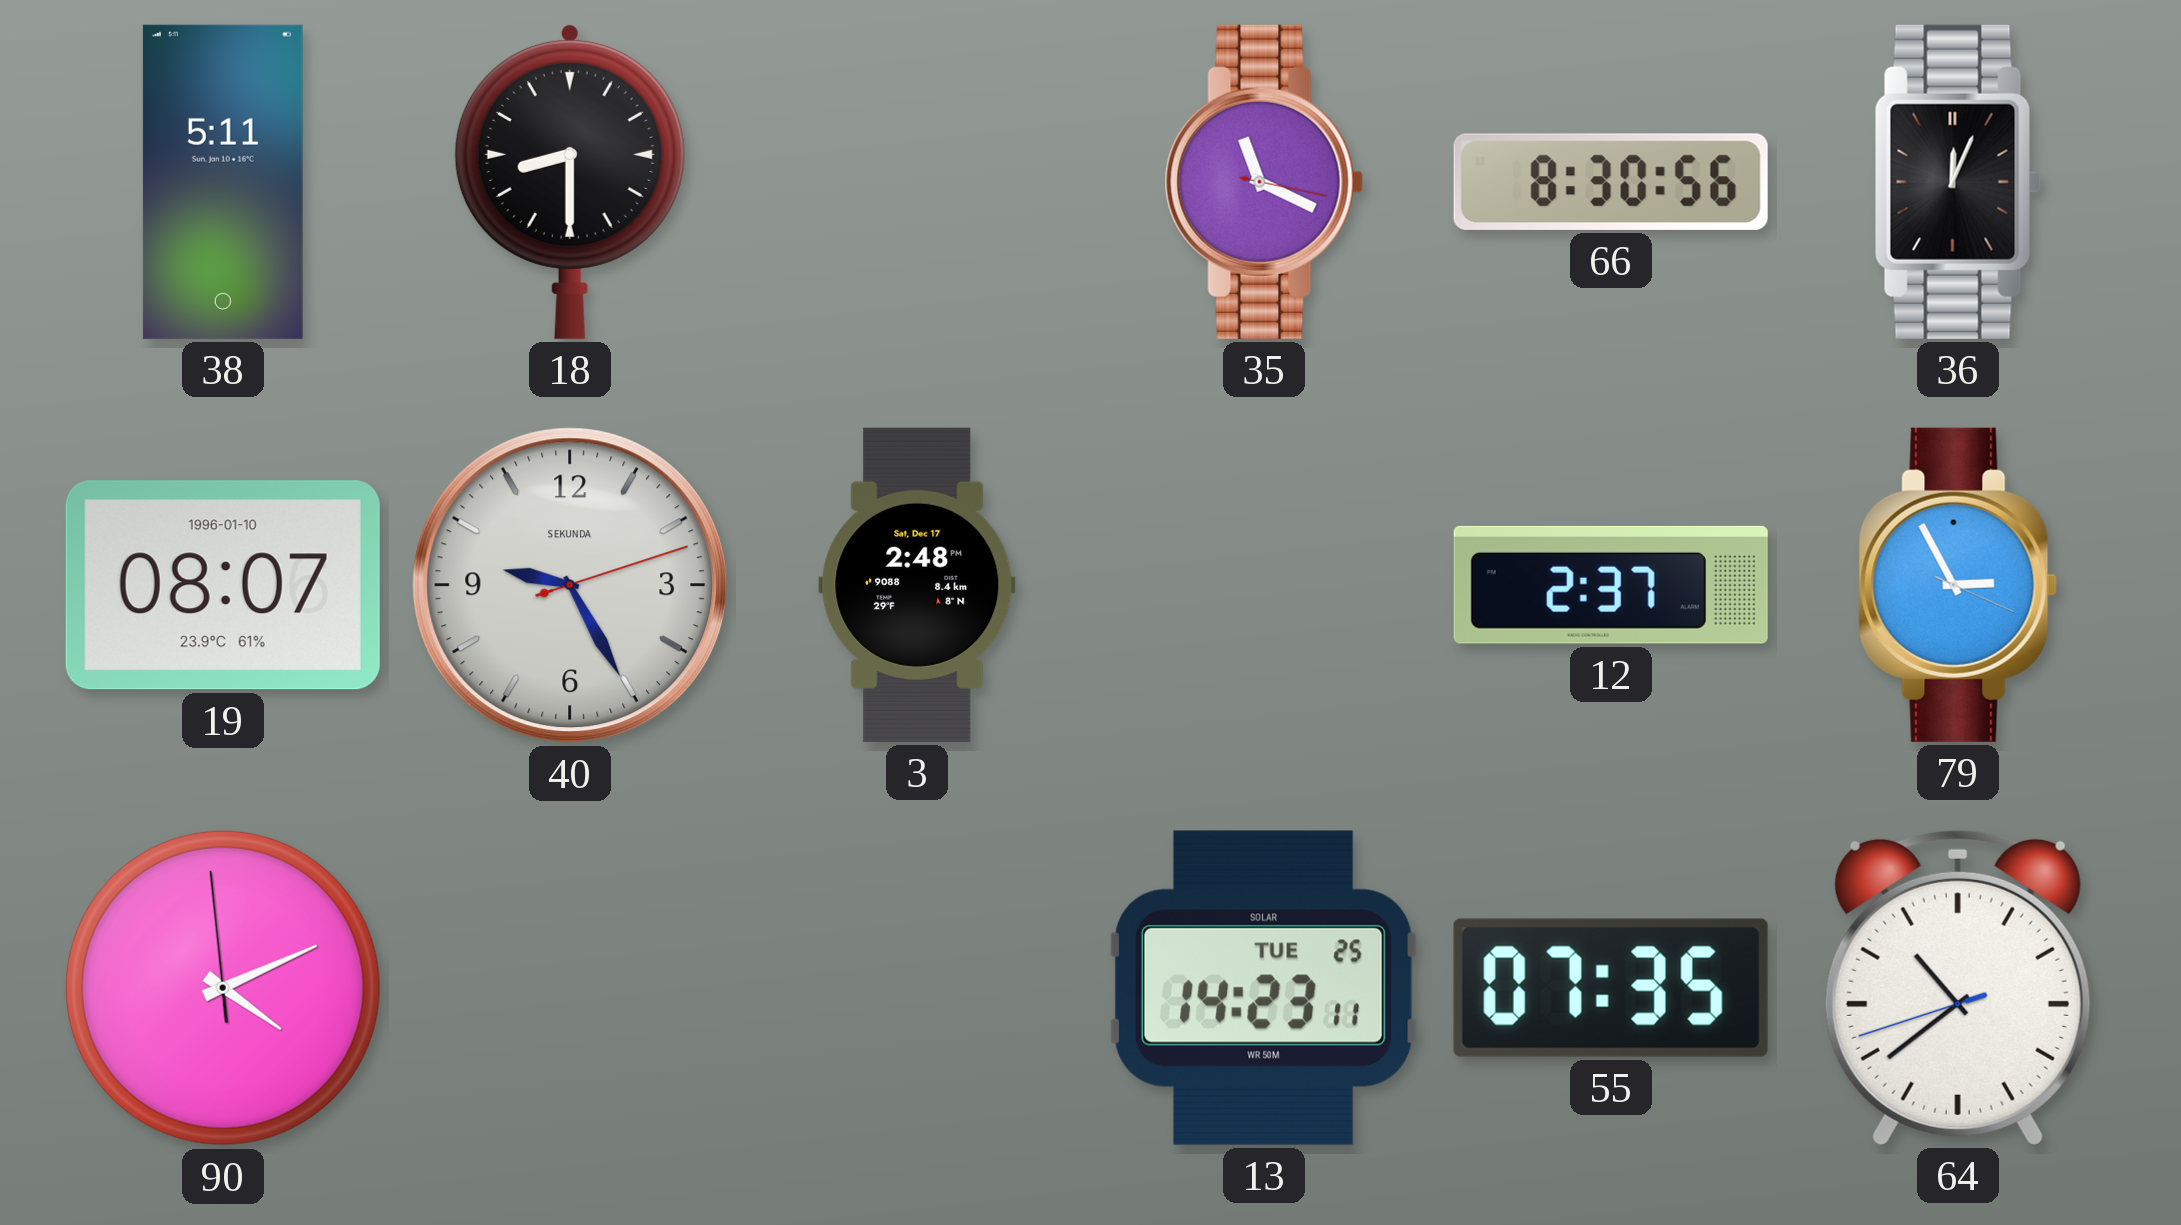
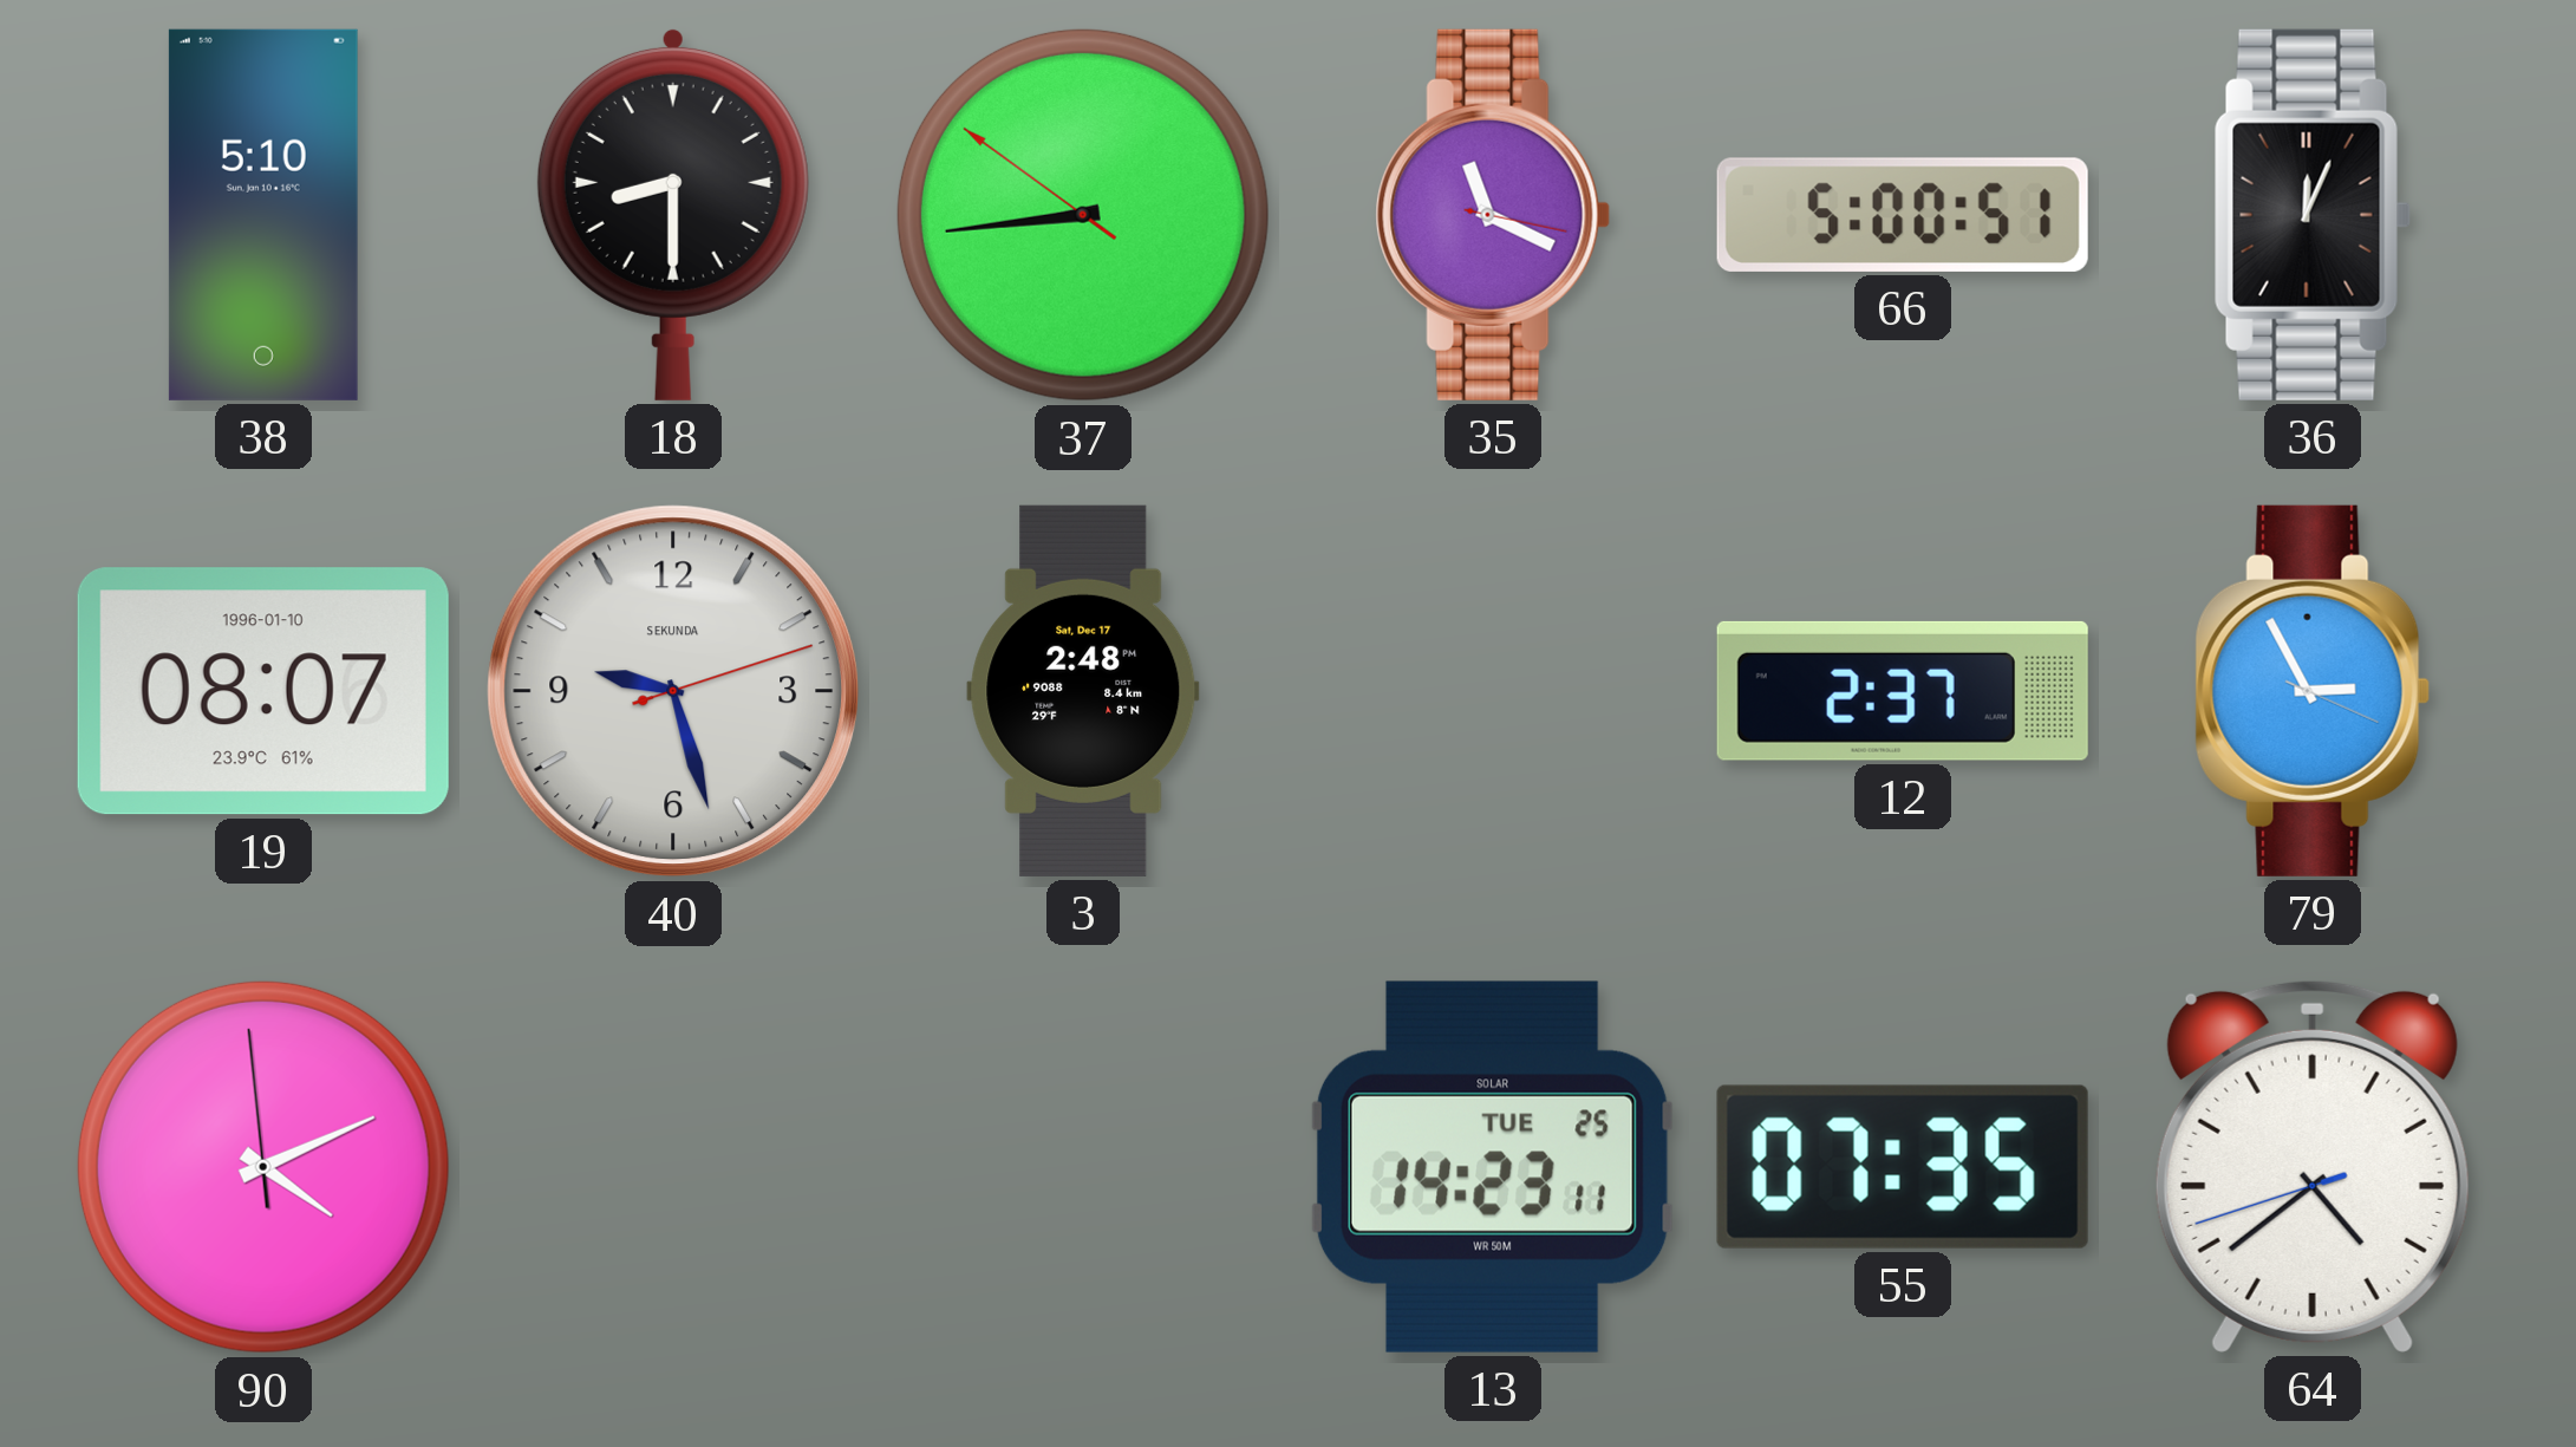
38: 5:11 -> 5:10 (263, 215)
37: none -> 8:43 (1083, 215)
66: 8:30 -> 5:00 (1903, 215)
40: 9:25 -> 9:27 (673, 691)
64: 10:38 -> 4:38 (2313, 1166)
